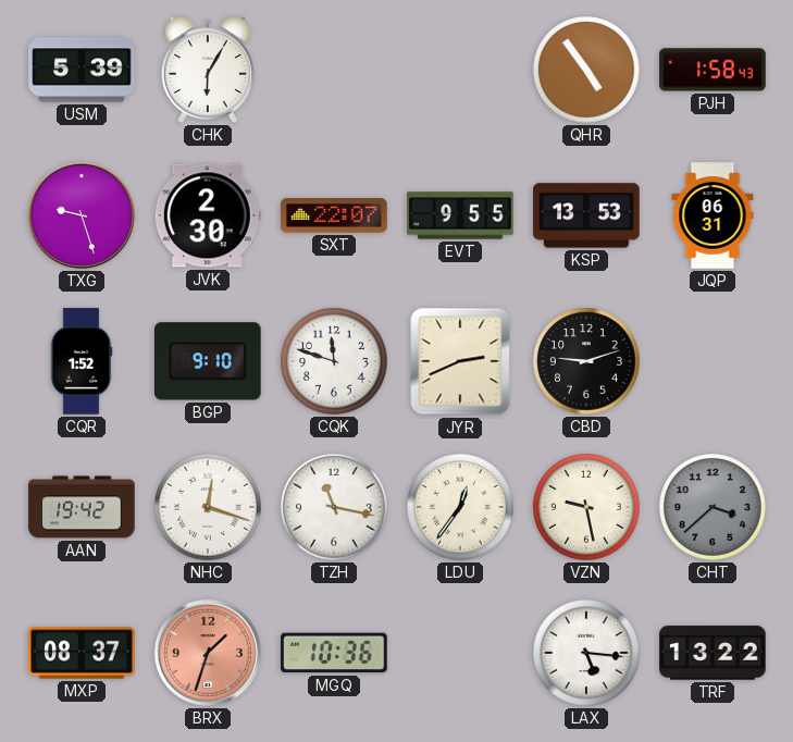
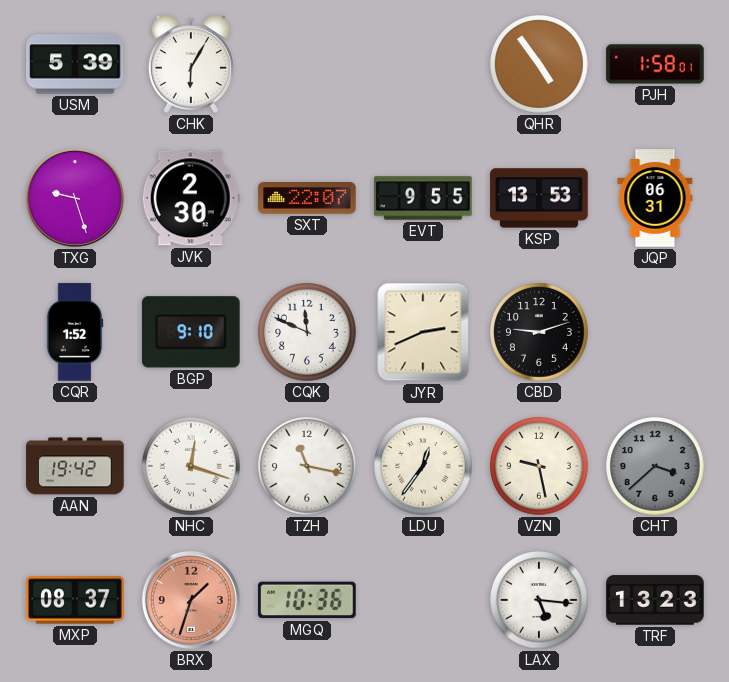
PJH: 1:58:43 -> 1:58:01 (655, 64)
CQK: 11:48 -> 11:49 (308, 333)
TRF: 13:22 -> 13:23 (655, 600)
